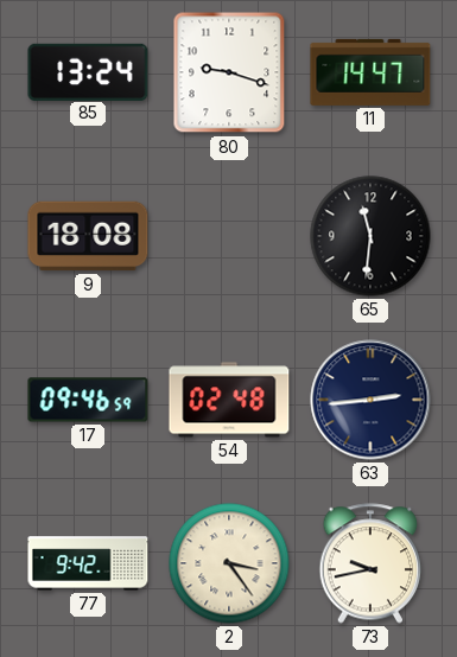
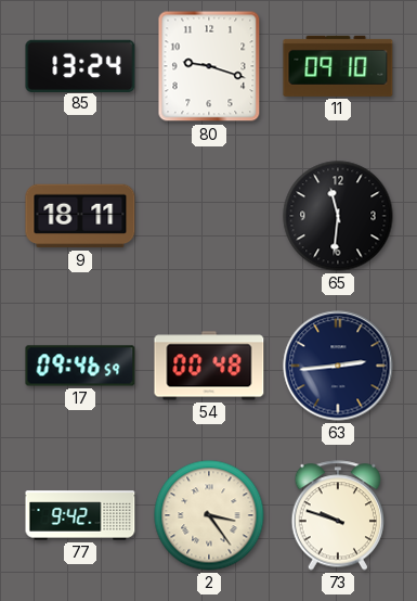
11: 14:47 -> 09:10 (338, 66)
9: 18:08 -> 18:11 (80, 216)
54: 02:48 -> 00:48 (209, 366)
73: 9:43 -> 9:48 (338, 515)
